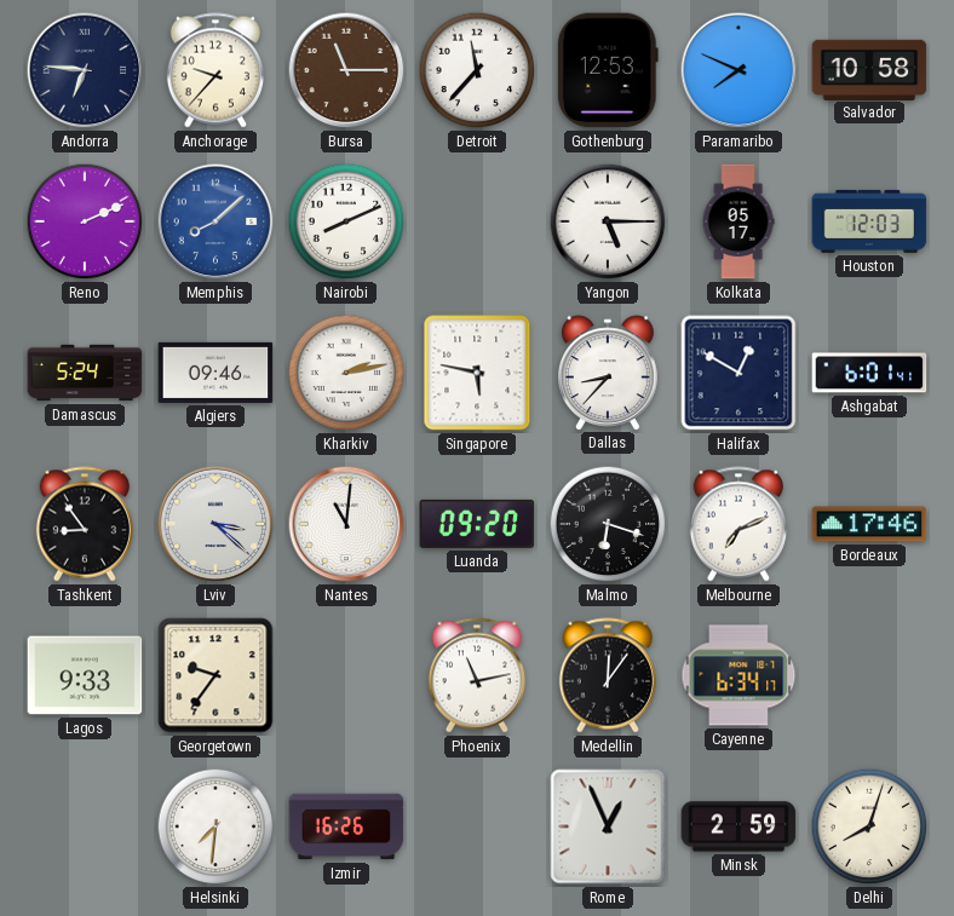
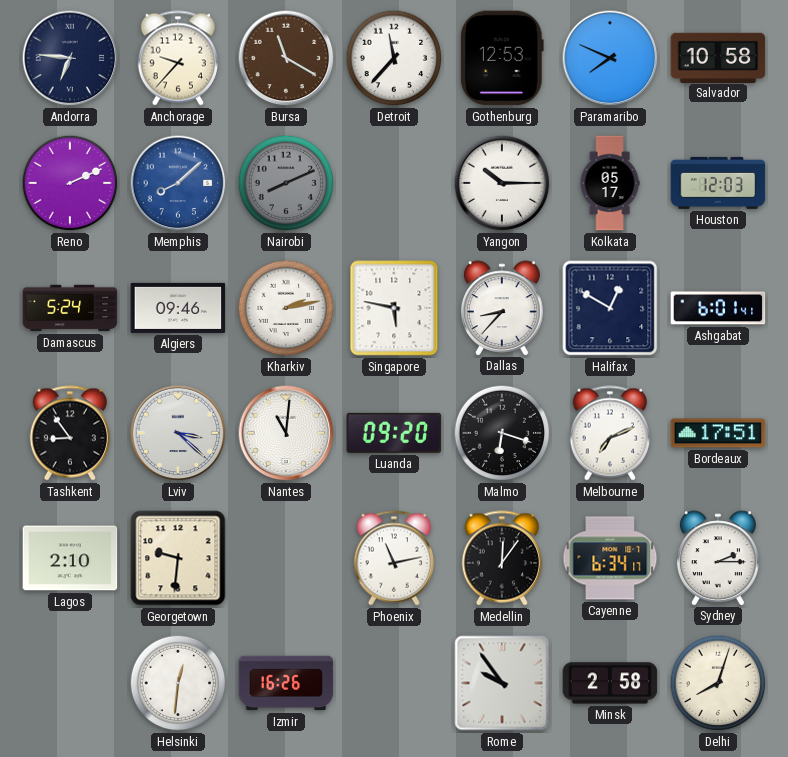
Bursa: 11:15 -> 11:20 (286, 58)
Nairobi dial: white -> grey (286, 183)
Yangon: 5:15 -> 10:15 (502, 183)
Bordeaux: 17:46 -> 17:51 (718, 433)
Lagos: 9:33 -> 2:10 (70, 558)
Georgetown: 9:36 -> 9:31 (178, 558)
Sydney: none -> 2:15 (719, 558)
Helsinki: 7:31 -> 12:31 (178, 683)
Rome: 12:56 -> 9:54 (502, 683)
Minsk: 2:59 -> 2:58 (610, 683)
